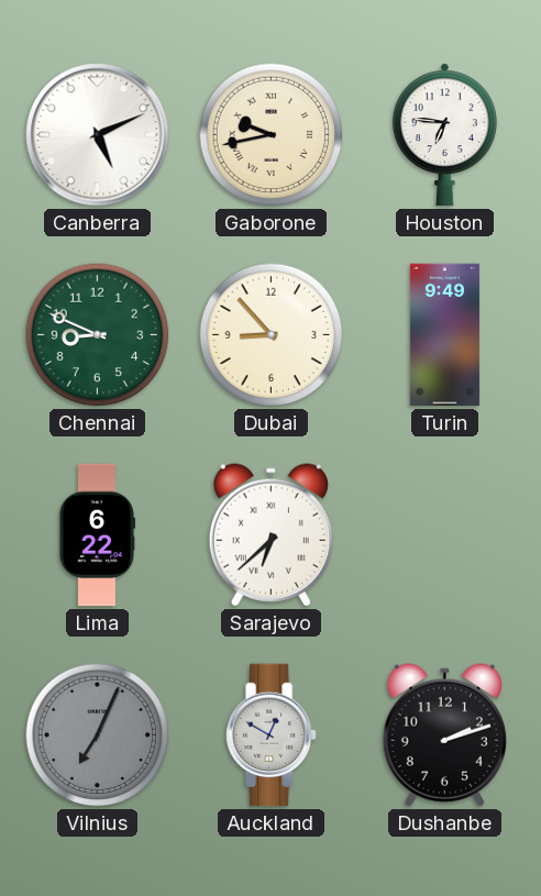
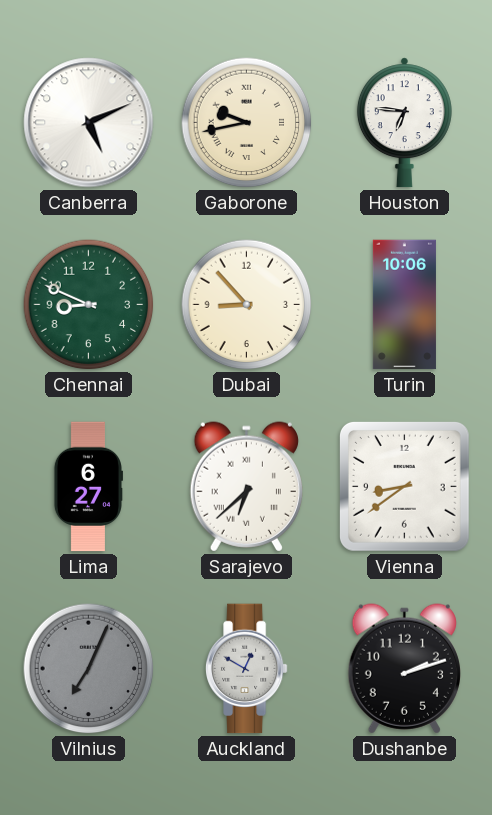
Turin: 9:49 -> 10:06 (404, 305)
Lima: 6:22 -> 6:27 (88, 487)
Vienna: none -> 8:39 (404, 486)
